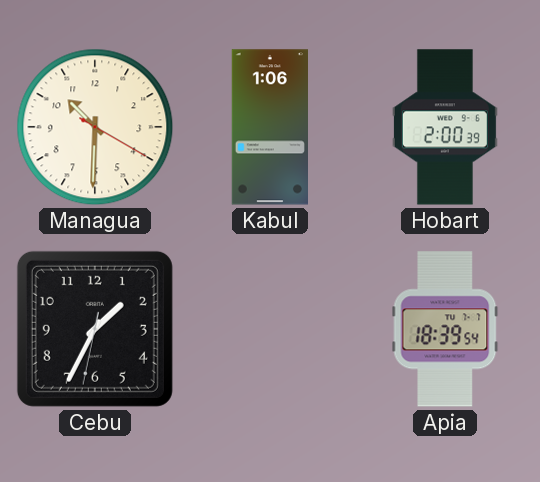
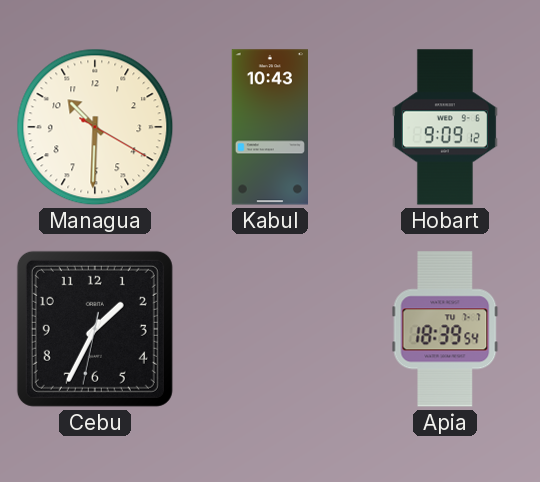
Kabul: 1:06 -> 10:43 (269, 127)
Hobart: 2:00 -> 9:09 (445, 127)
